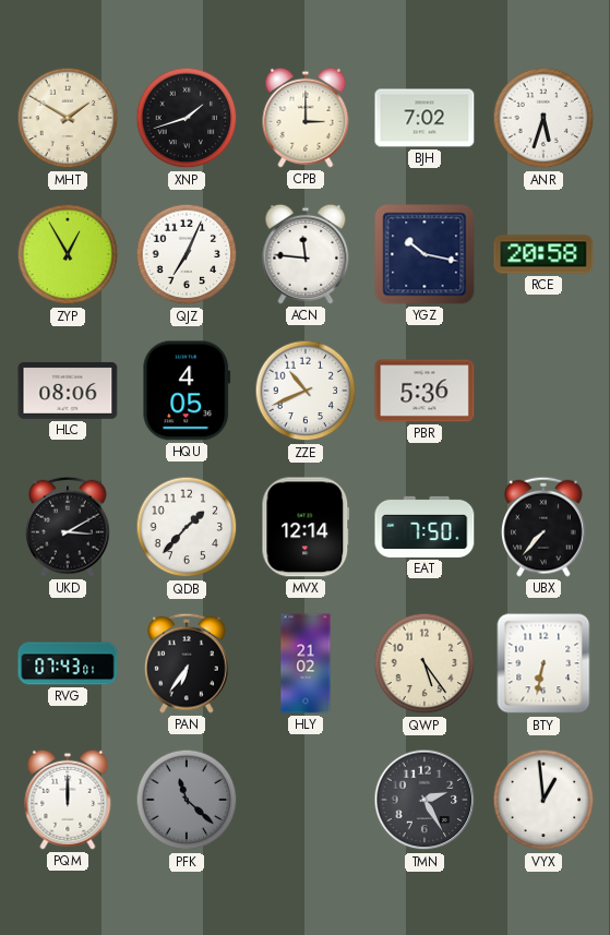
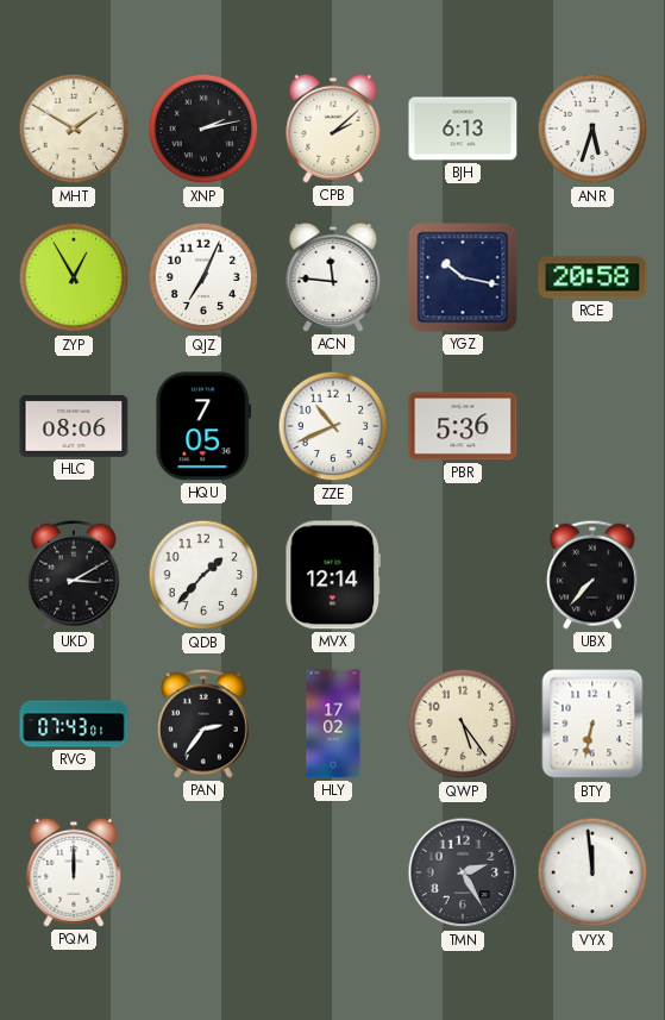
XNP: 1:42 -> 2:13 (203, 129)
CPB: 3:00 -> 2:08 (333, 129)
BJH: 7:02 -> 6:13 (463, 129)
HQU: 4:05 -> 7:05 (203, 426)
EAT: 7:50 -> none (424, 527)
PAN: 6:36 -> 2:36 (205, 724)
HLY: 21:02 -> 17:02 (333, 724)
PFK: 11:22 -> none (187, 800)
VYX: 12:59 -> 11:59 (592, 872)
